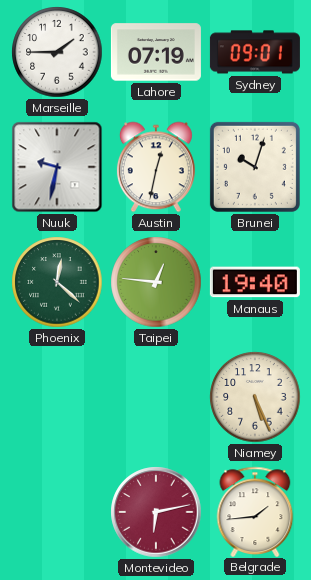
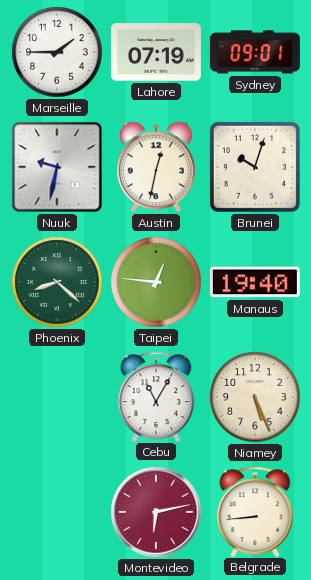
Phoenix: 12:22 -> 8:22 (57, 282)
Cebu: none -> 11:05 (156, 396)
Belgrade: 1:44 -> 8:44 (255, 511)
